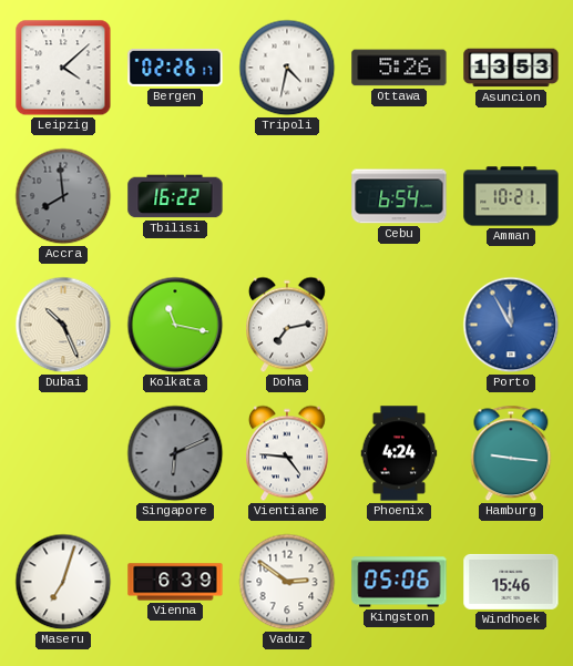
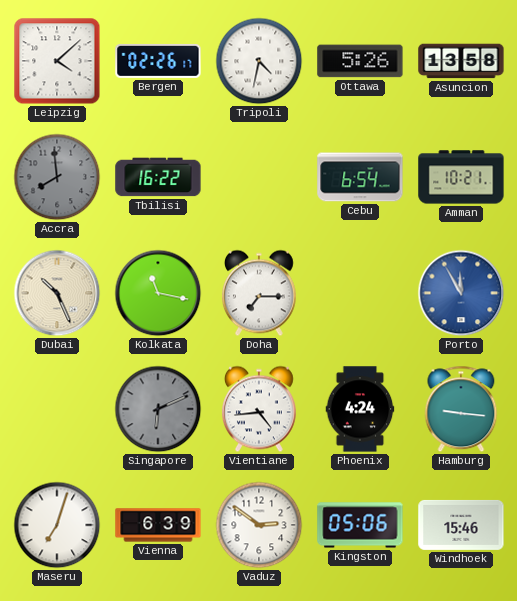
Asuncion: 13:53 -> 13:58 (461, 61)
Doha: 7:13 -> 7:15 (259, 293)
Vientiane: 4:46 -> 4:44 (259, 409)
